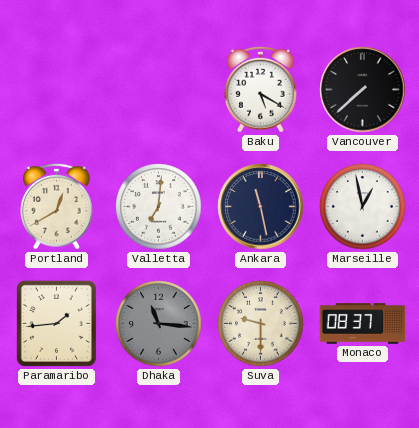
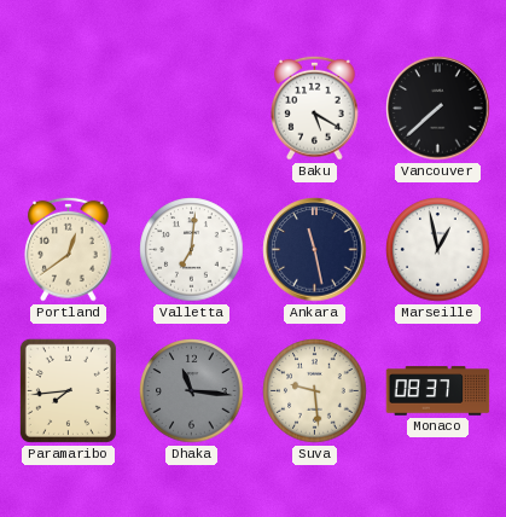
Portland: 12:40 -> 12:39 (69, 249)
Paramaribo: 1:44 -> 7:44 (68, 390)
Suva: 9:30 -> 9:29 (315, 391)
